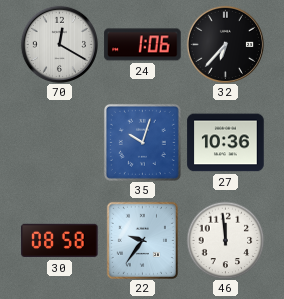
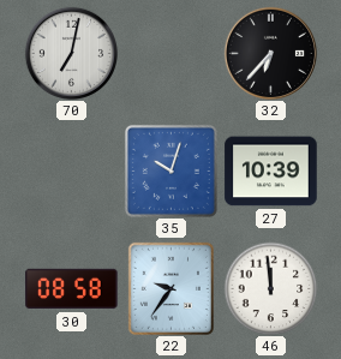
70: 12:20 -> 7:02 (71, 53)
24: 1:06 -> none (143, 45)
27: 10:36 -> 10:39 (271, 172)
